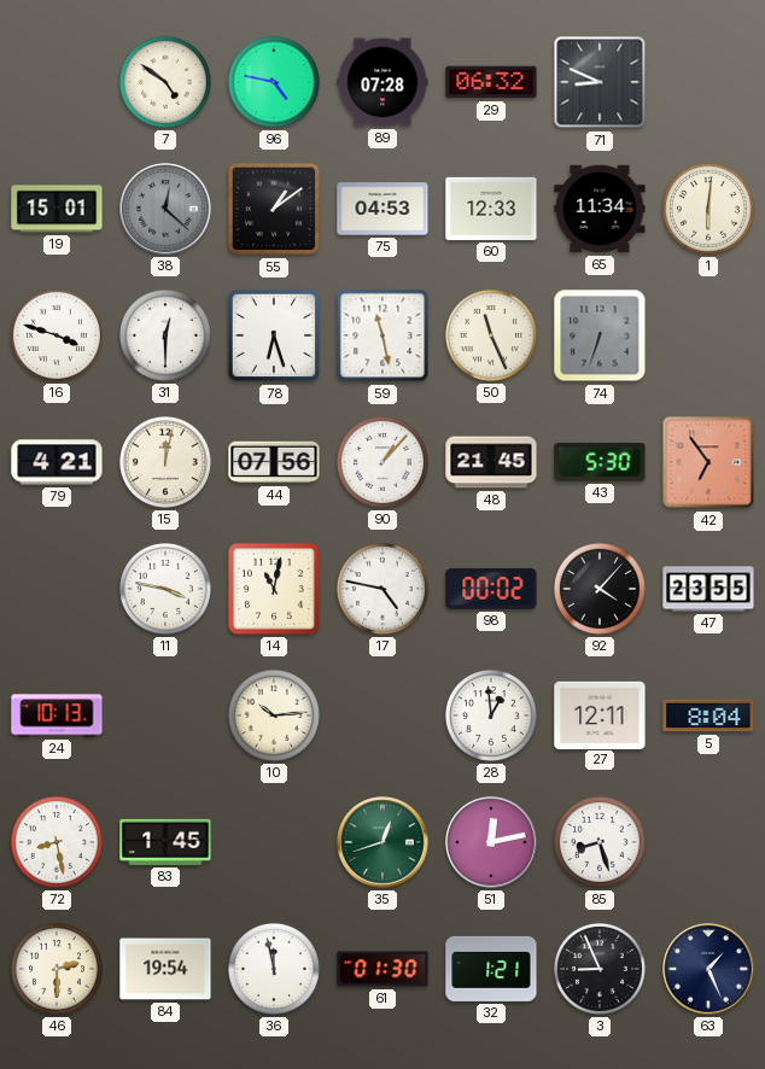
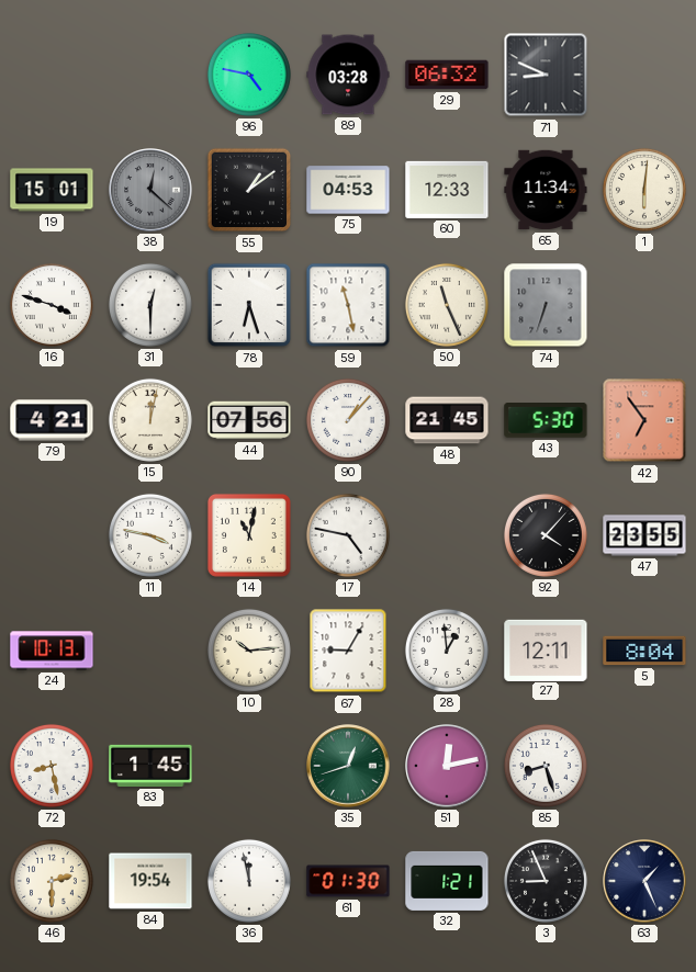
7: 4:51 -> none (165, 82)
89: 07:28 -> 03:28 (348, 75)
98: 00:02 -> none (491, 589)
67: none -> 9:05 (348, 651)
